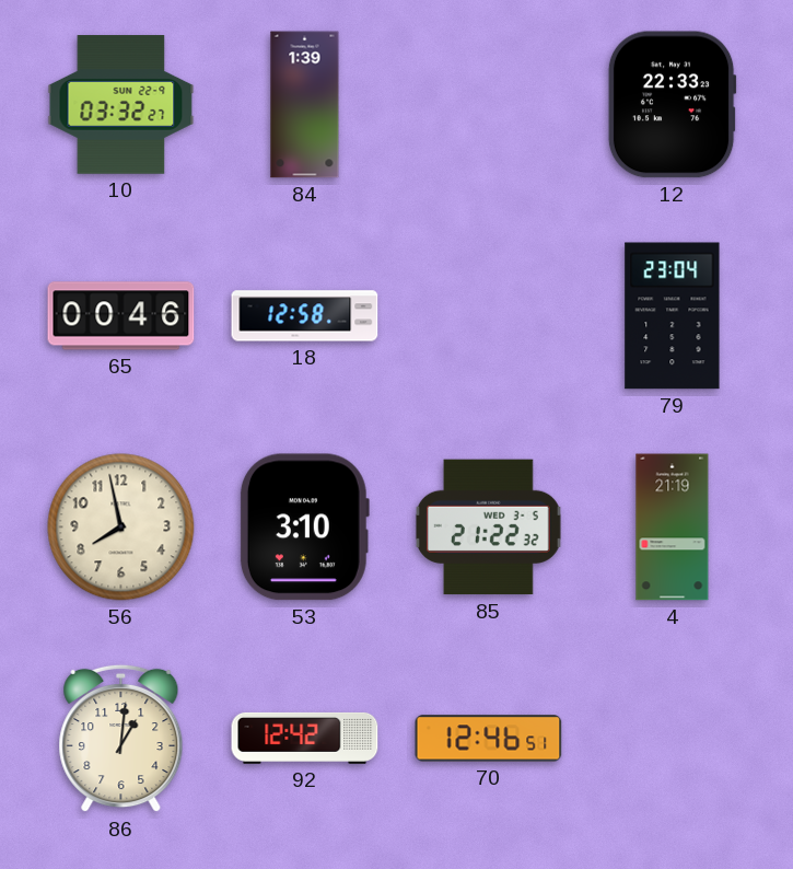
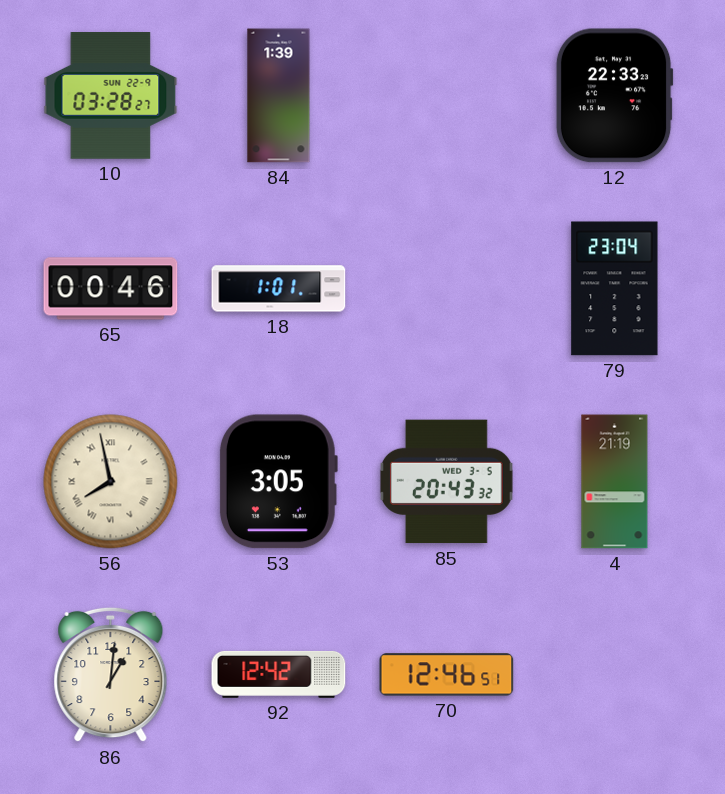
10: 03:32 -> 03:28 (111, 96)
18: 12:58 -> 1:01 (279, 289)
56 numerals: Arabic -> Roman (111, 482)
53: 3:10 -> 3:05 (278, 482)
85: 21:22 -> 20:43 (446, 482)
